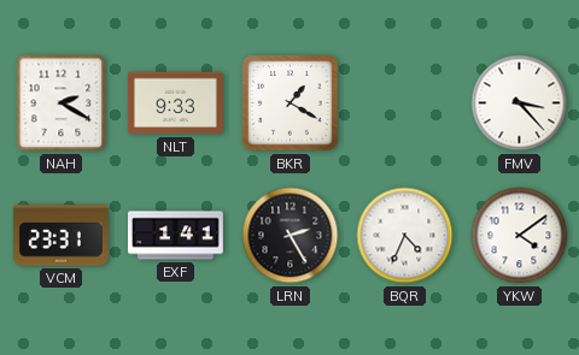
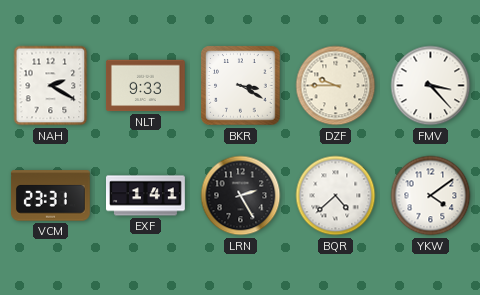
BKR: 1:20 -> 3:20 (241, 86)
DZF: none -> 9:45 (336, 86)
BQR: 4:34 -> 4:38 (336, 196)
